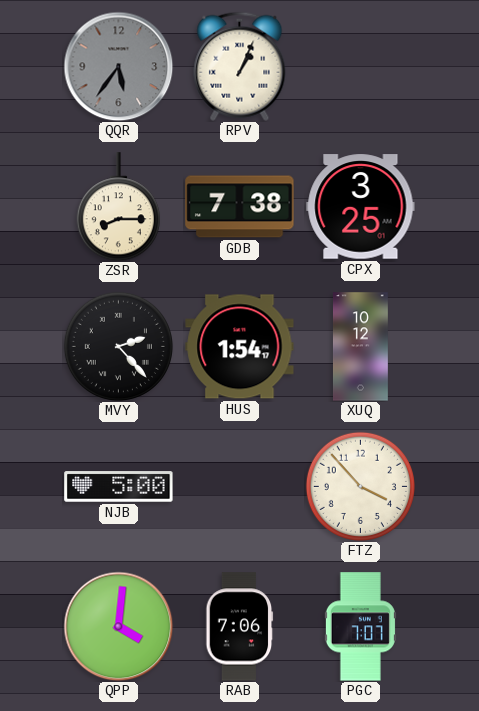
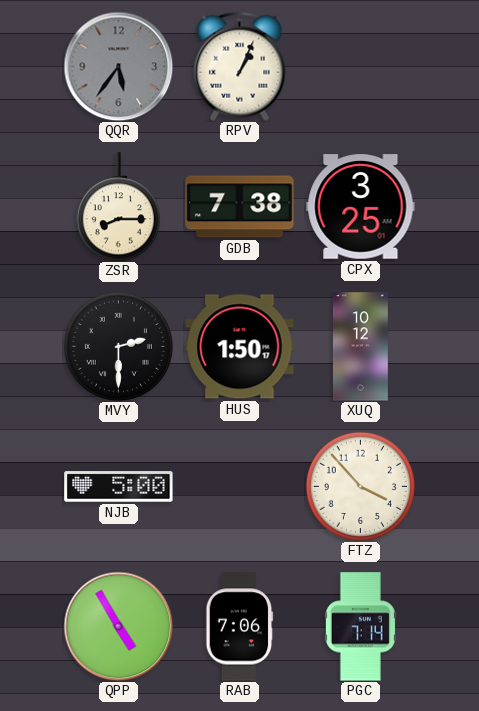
MVY: 2:23 -> 2:30 (118, 346)
HUS: 1:54 -> 1:50 (240, 347)
QPP: 4:01 -> 4:55 (118, 626)
PGC: 7:07 -> 7:14 (360, 627)
